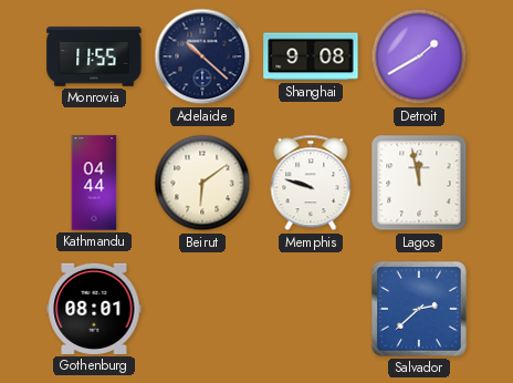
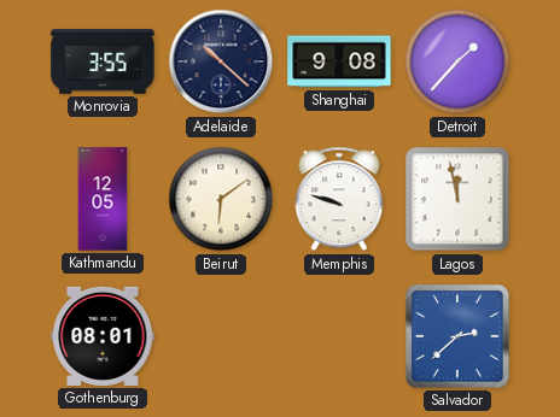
Monrovia: 11:55 -> 3:55 (103, 61)
Detroit: 1:40 -> 1:37 (457, 61)
Kathmandu: 04:44 -> 12:05 (103, 199)
